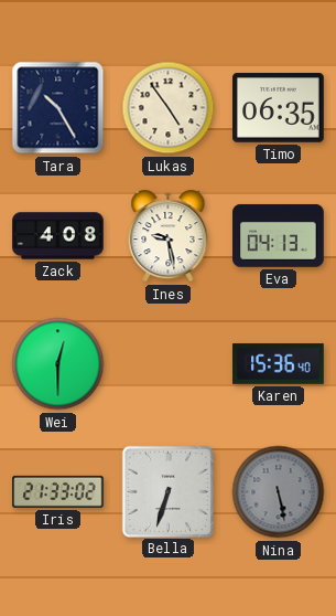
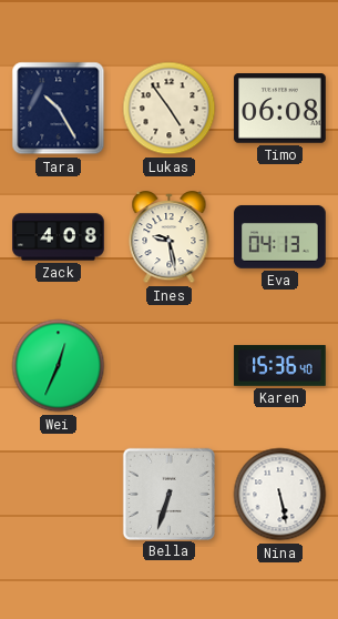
Timo: 06:35 -> 06:08 (280, 109)
Wei: 12:30 -> 12:34 (59, 366)
Iris: 21:33 -> none (58, 491)
Nina dial: grey -> white (280, 495)
